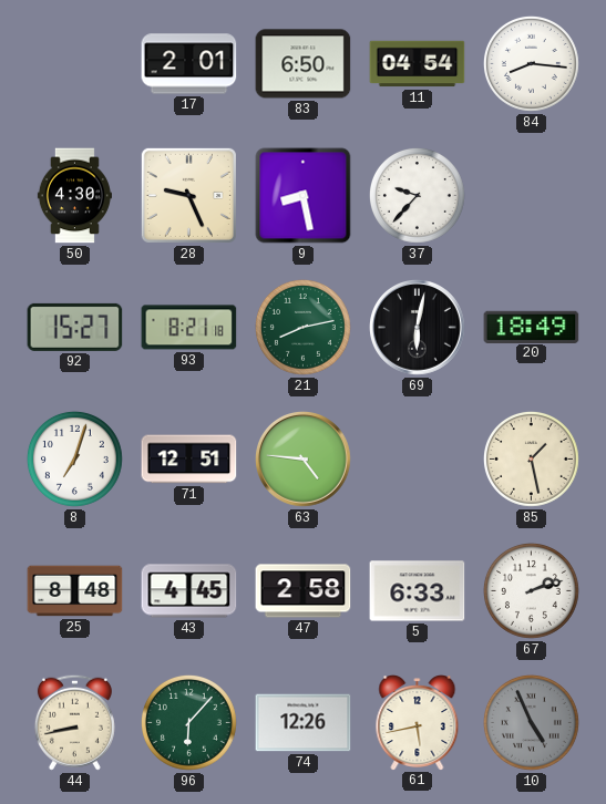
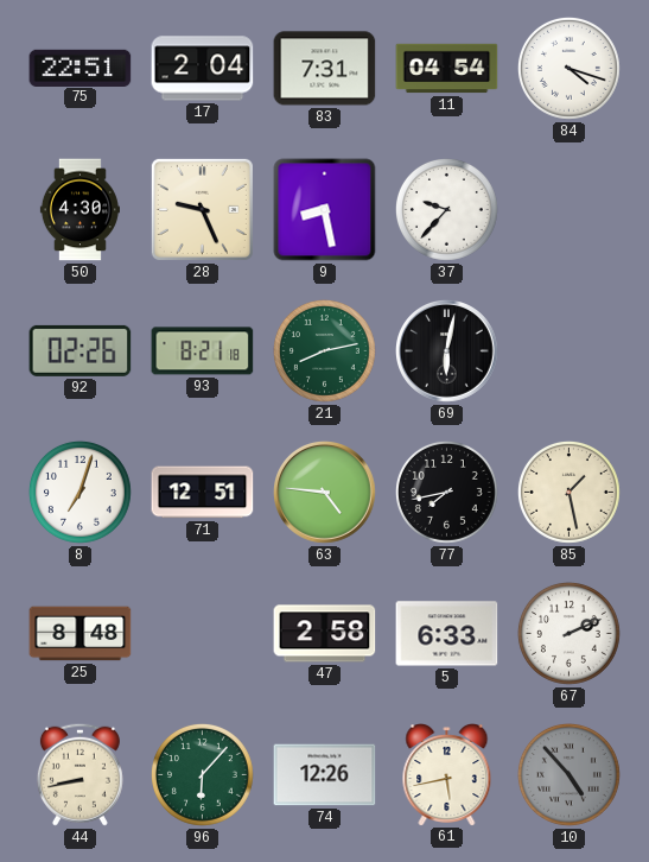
75: none -> 22:51 (81, 68)
17: 2:01 -> 2:04 (203, 69)
83: 6:50 -> 7:31 (325, 69)
84: 8:16 -> 4:18 (568, 68)
92: 15:27 -> 02:26 (81, 350)
20: 18:49 -> none (532, 327)
77: none -> 7:43 (446, 492)
43: 4:45 -> none (189, 591)
67: 2:12 -> 2:11 (568, 633)
10: 4:56 -> 4:53 (568, 774)
